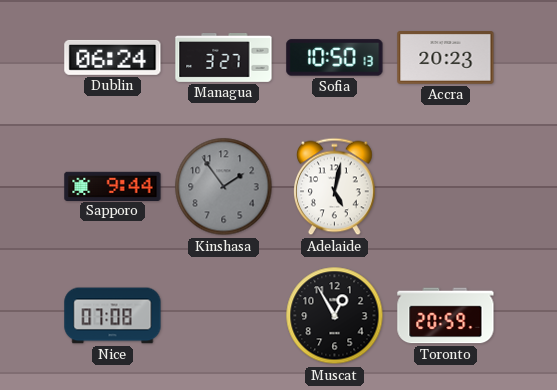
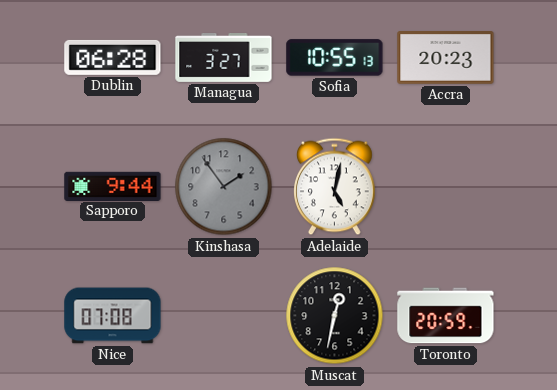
Dublin: 06:24 -> 06:28 (113, 57)
Sofia: 10:50 -> 10:55 (335, 58)
Muscat: 12:55 -> 12:32 (335, 316)
